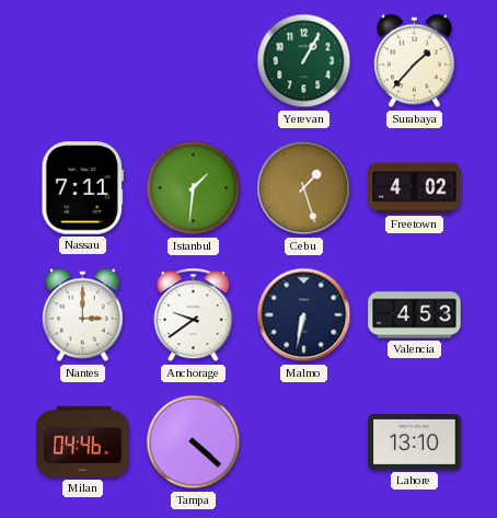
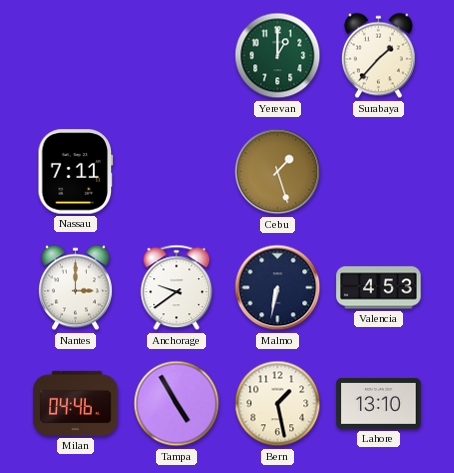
Yerevan: 1:05 -> 1:00 (278, 56)
Istanbul: 1:31 -> none (194, 188)
Freetown: 4:02 -> none (415, 188)
Tampa: 4:22 -> 4:55 (177, 404)
Bern: none -> 1:28 (278, 404)
